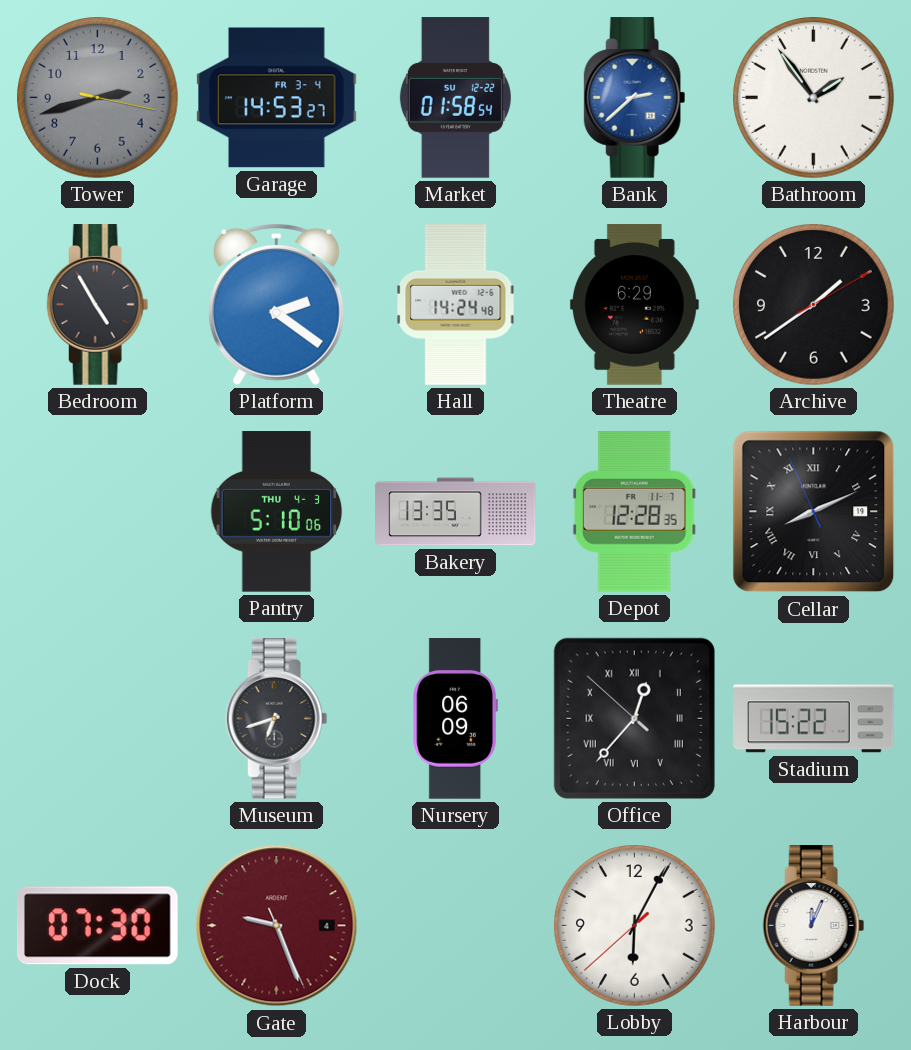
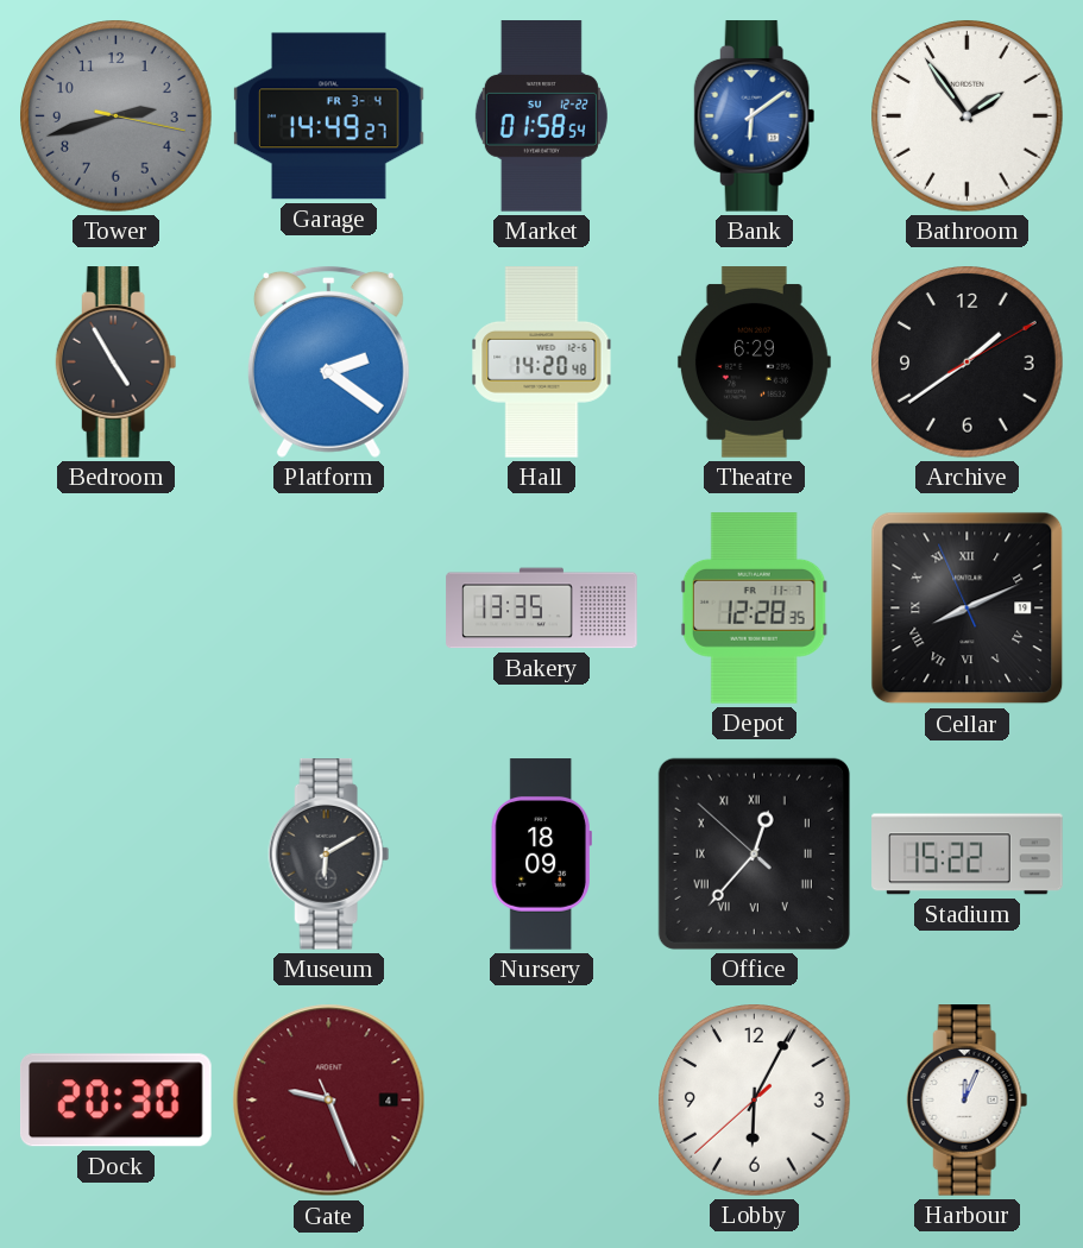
Garage: 14:53 -> 14:49 (329, 116)
Bank: 2:38 -> 6:09 (755, 116)
Hall: 14:24 -> 14:20 (542, 363)
Pantry: 5:10 -> none (277, 512)
Museum: 6:42 -> 6:10 (329, 855)
Nursery: 06:09 -> 18:09 (541, 855)
Dock: 07:30 -> 20:30 (115, 1101)
